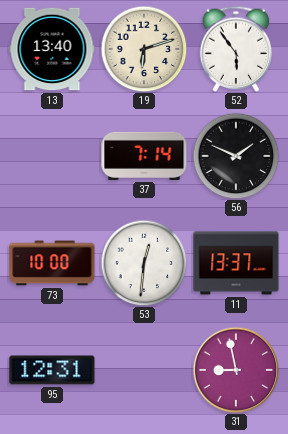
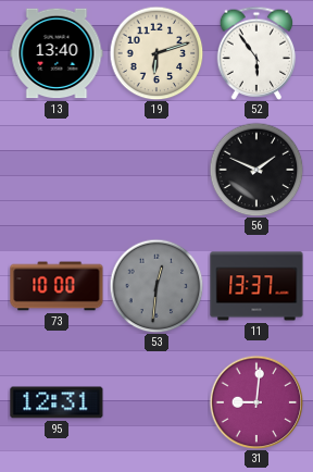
37: 7:14 -> none (144, 156)
53 dial: white -> grey (156, 286)
31: 8:58 -> 9:01 (256, 402)
